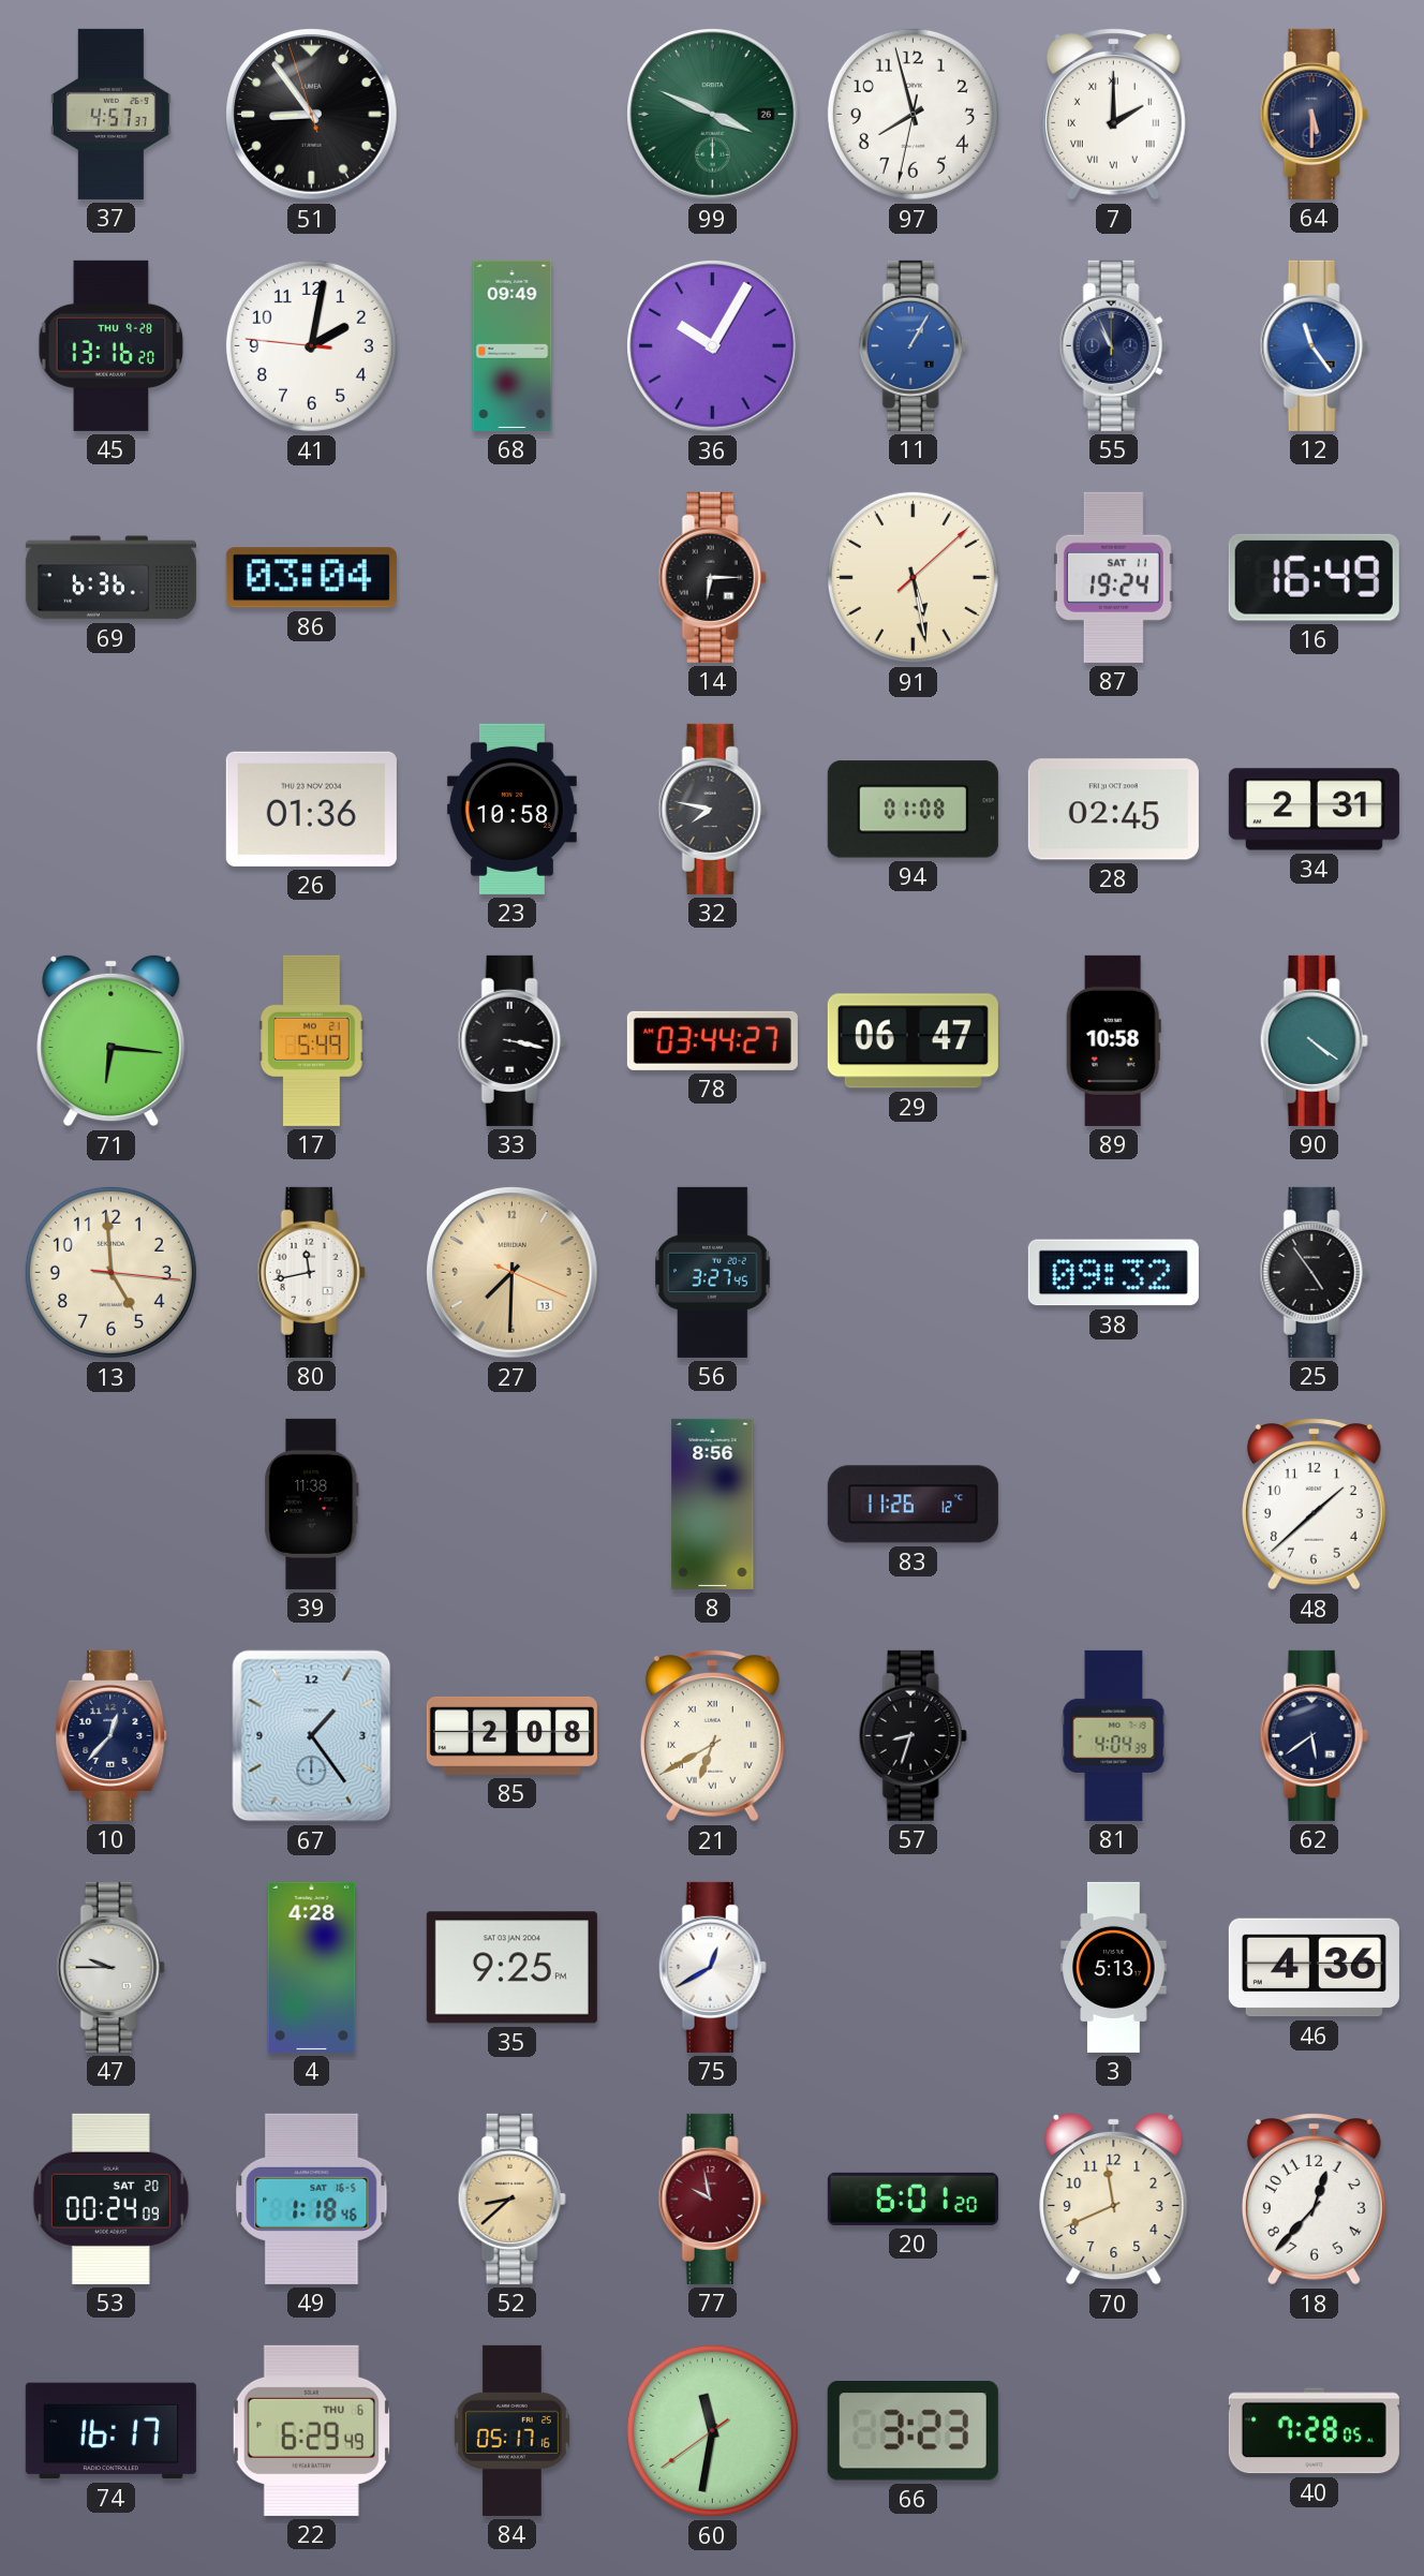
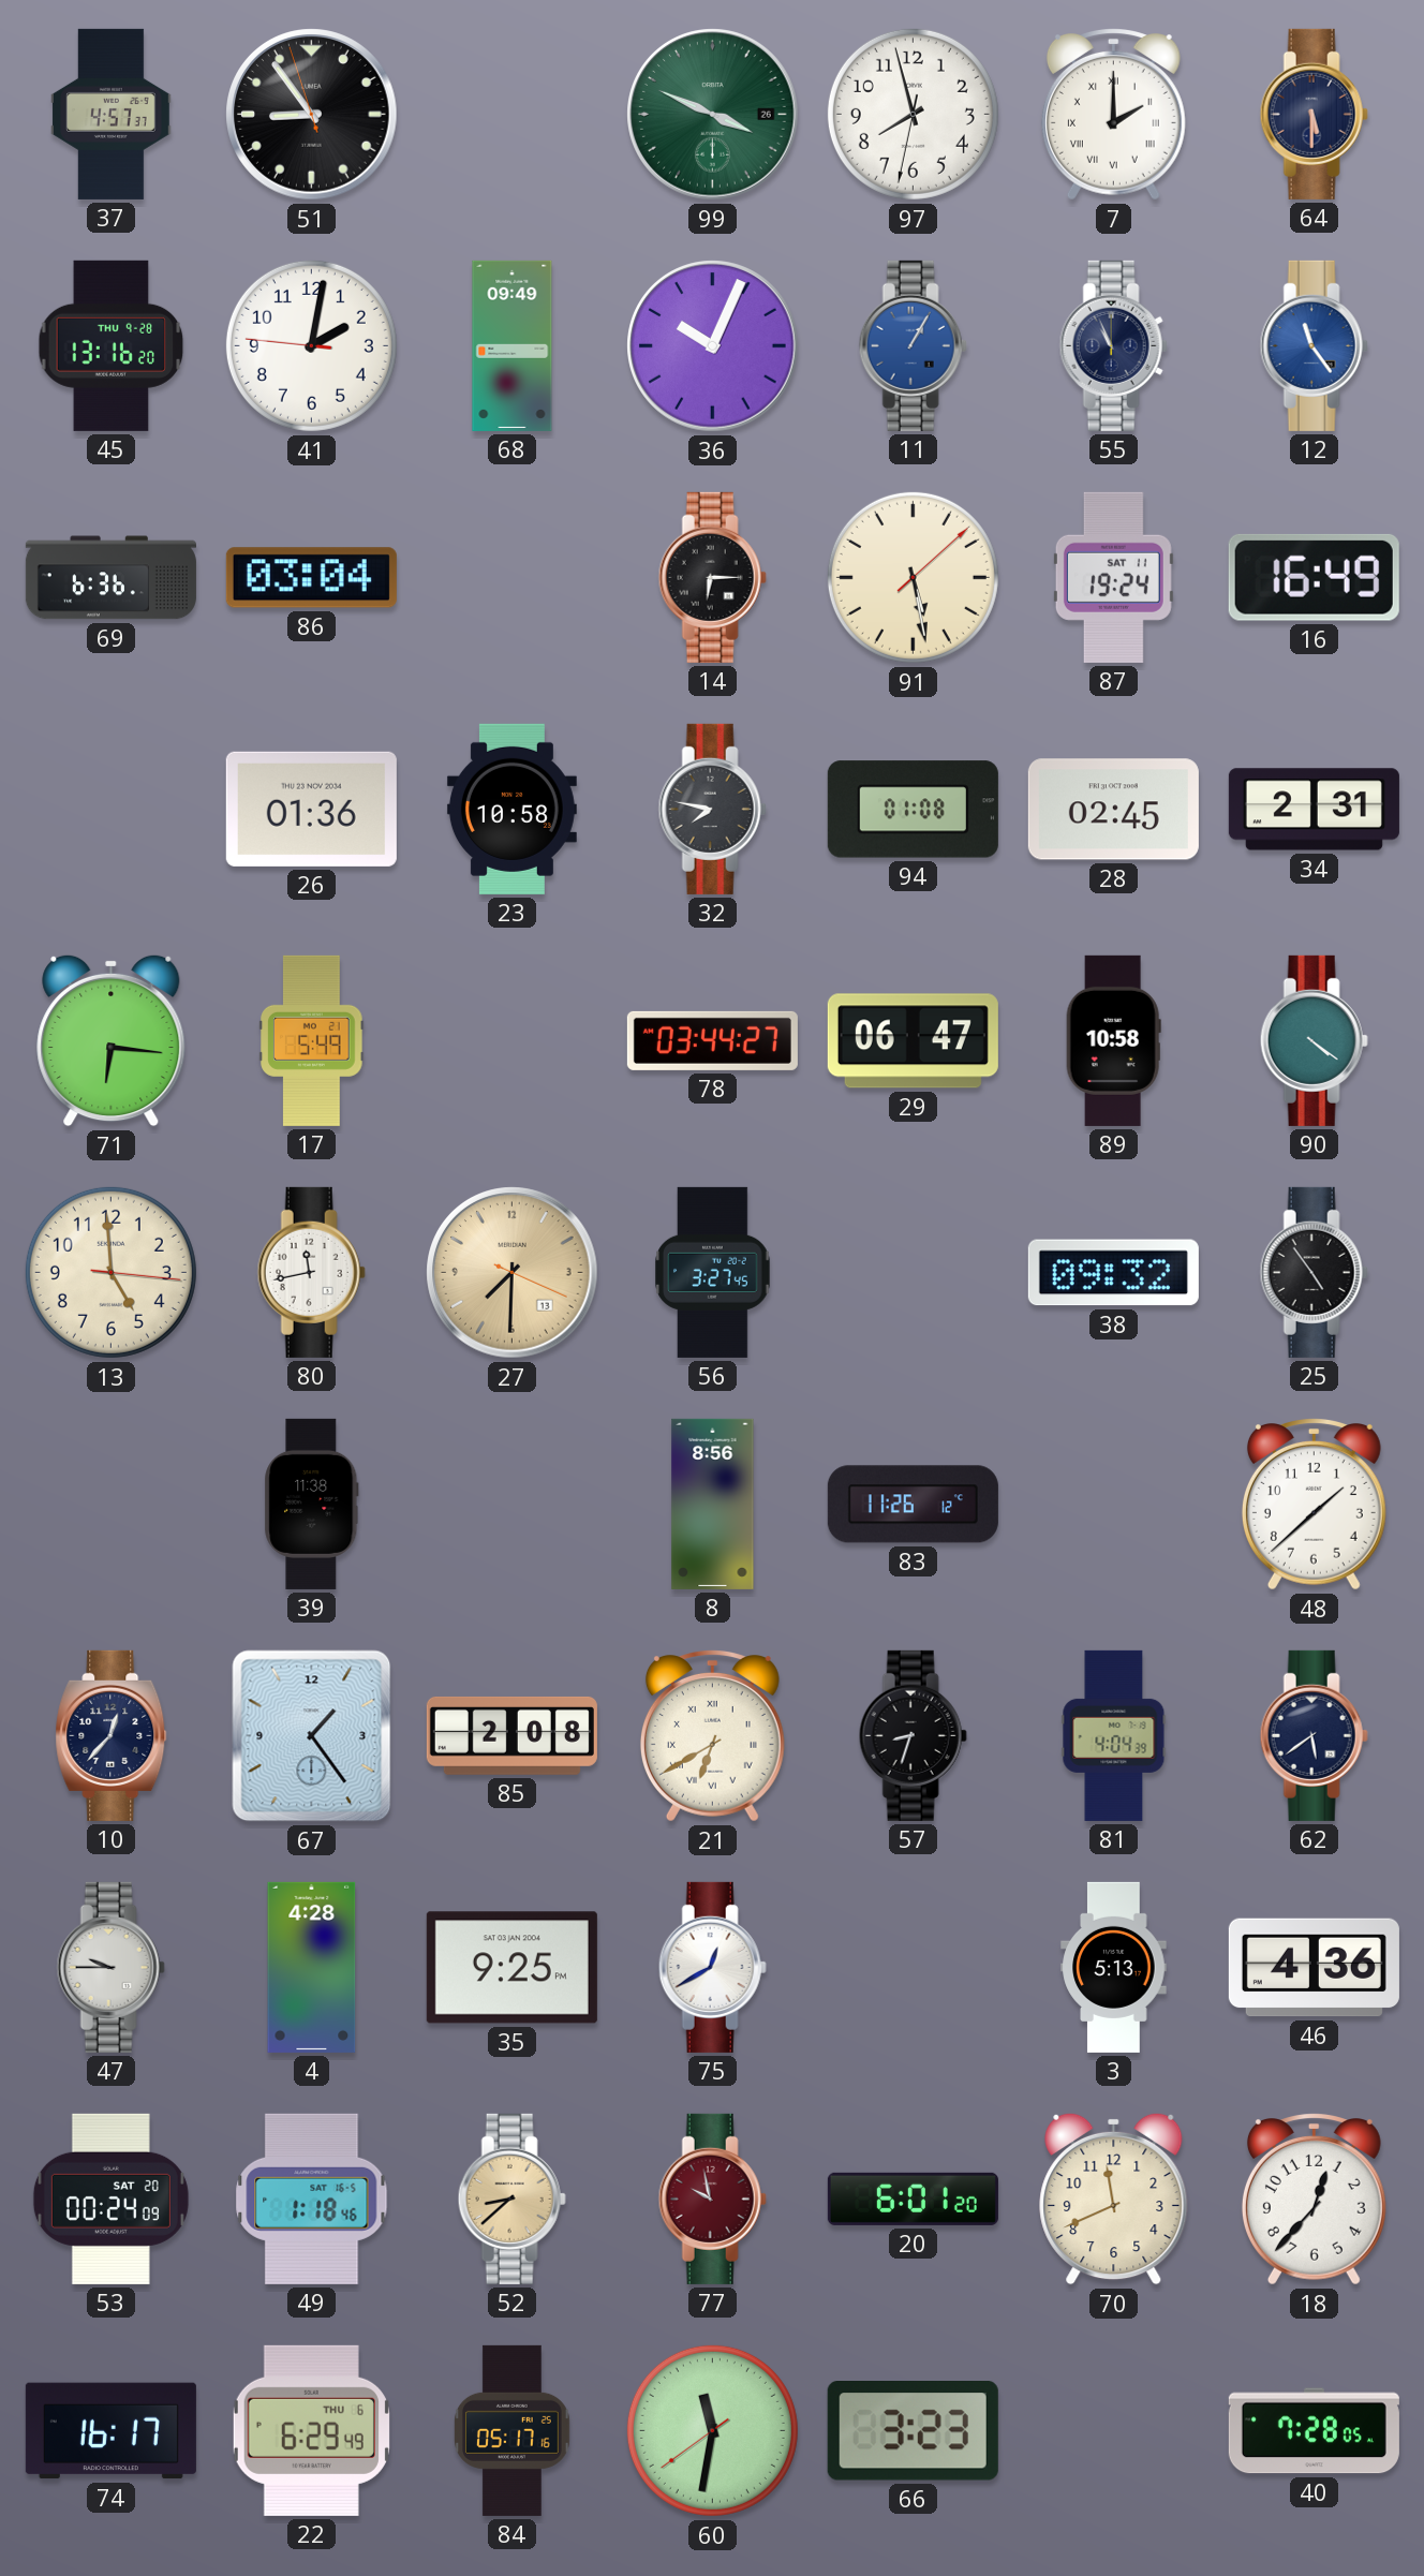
36: 10:05 -> 10:04 (713, 346)
33: 3:17 -> none (511, 1040)
